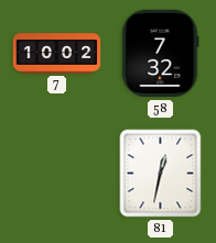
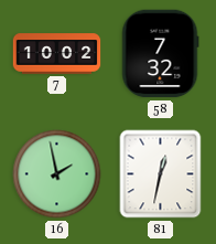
16: none -> 1:58 (57, 174)
